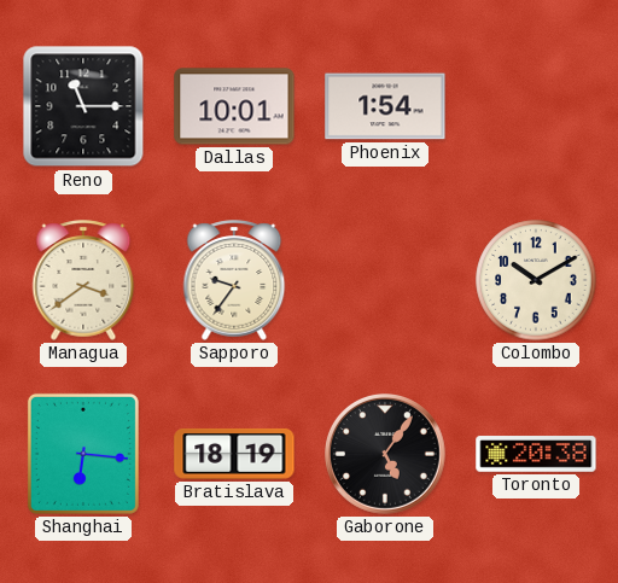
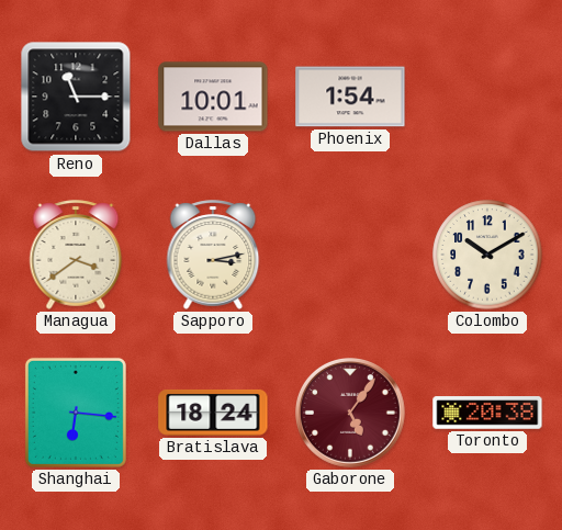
Sapporo: 9:36 -> 3:13 (213, 255)
Bratislava: 18:19 -> 18:24 (213, 413)
Gaborone dial: black -> burgundy (351, 414)
